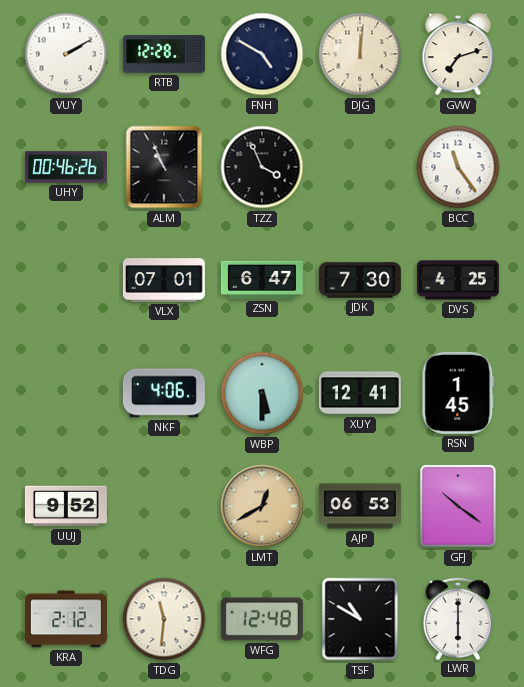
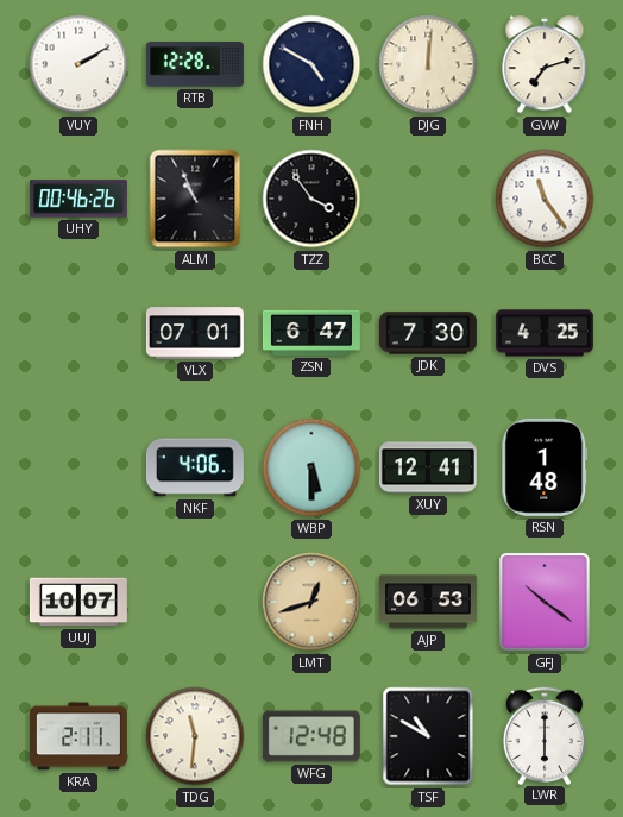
TZZ: 3:56 -> 3:54 (311, 199)
RSN: 1:45 -> 1:48 (545, 467)
UUJ: 9:52 -> 10:07 (78, 602)
LMT: 12:40 -> 12:42 (311, 602)
KRA: 2:12 -> 2:11 (78, 736)
